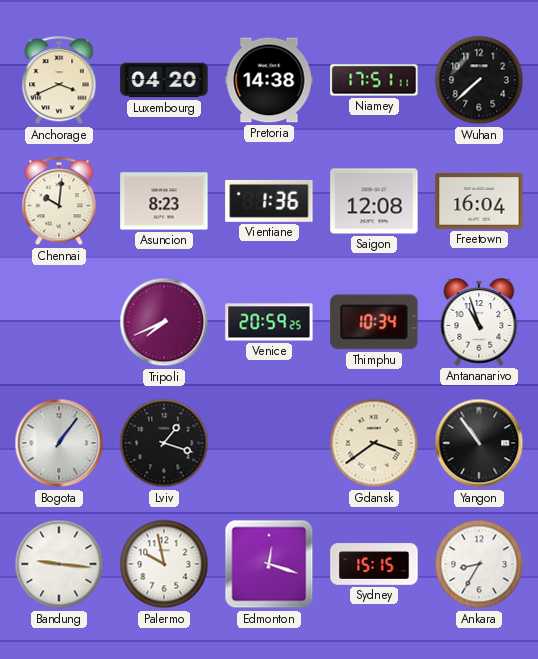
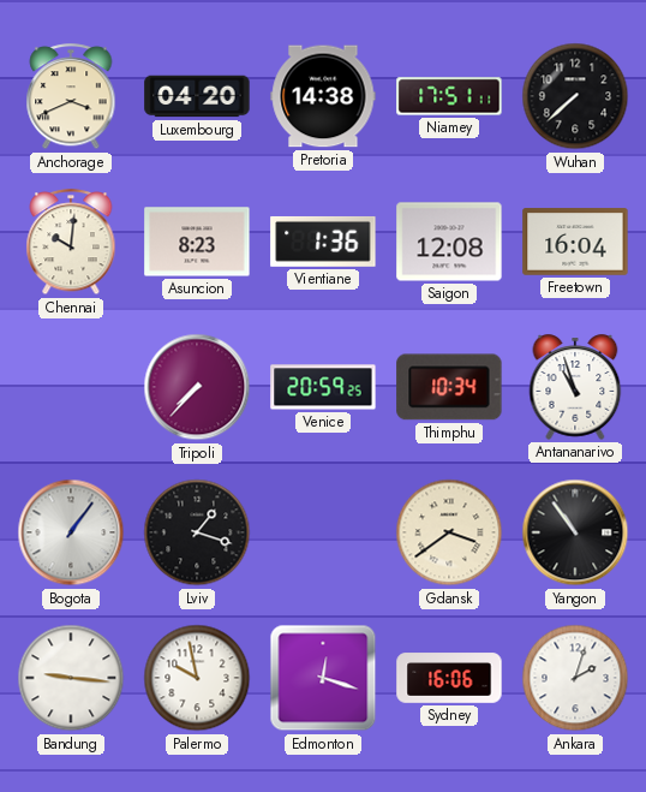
Tripoli: 7:41 -> 7:37 (197, 387)
Sydney: 15:15 -> 16:06 (449, 678)
Ankara: 8:35 -> 2:03 (575, 678)
